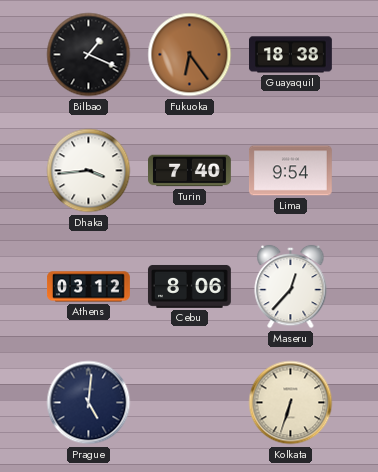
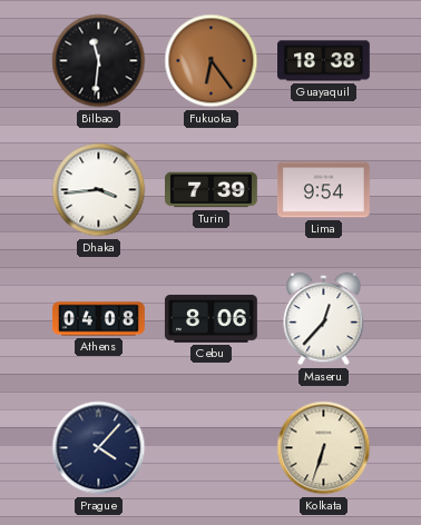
Bilbao: 1:19 -> 11:31 (99, 61)
Turin: 7:40 -> 7:39 (212, 190)
Athens: 03:12 -> 04:08 (99, 319)
Prague: 5:01 -> 4:07 (99, 448)
